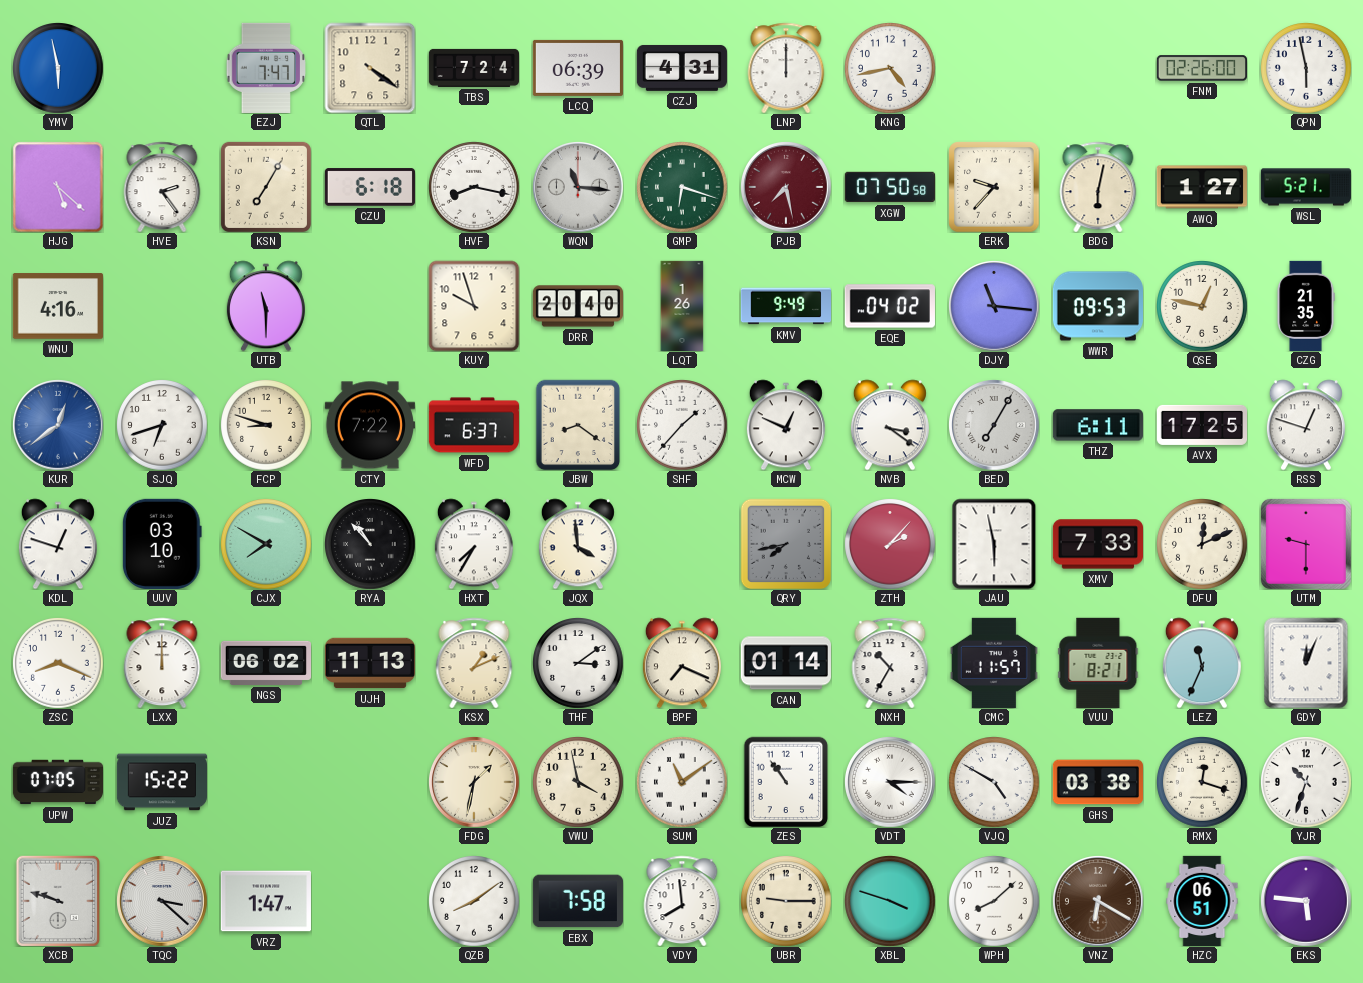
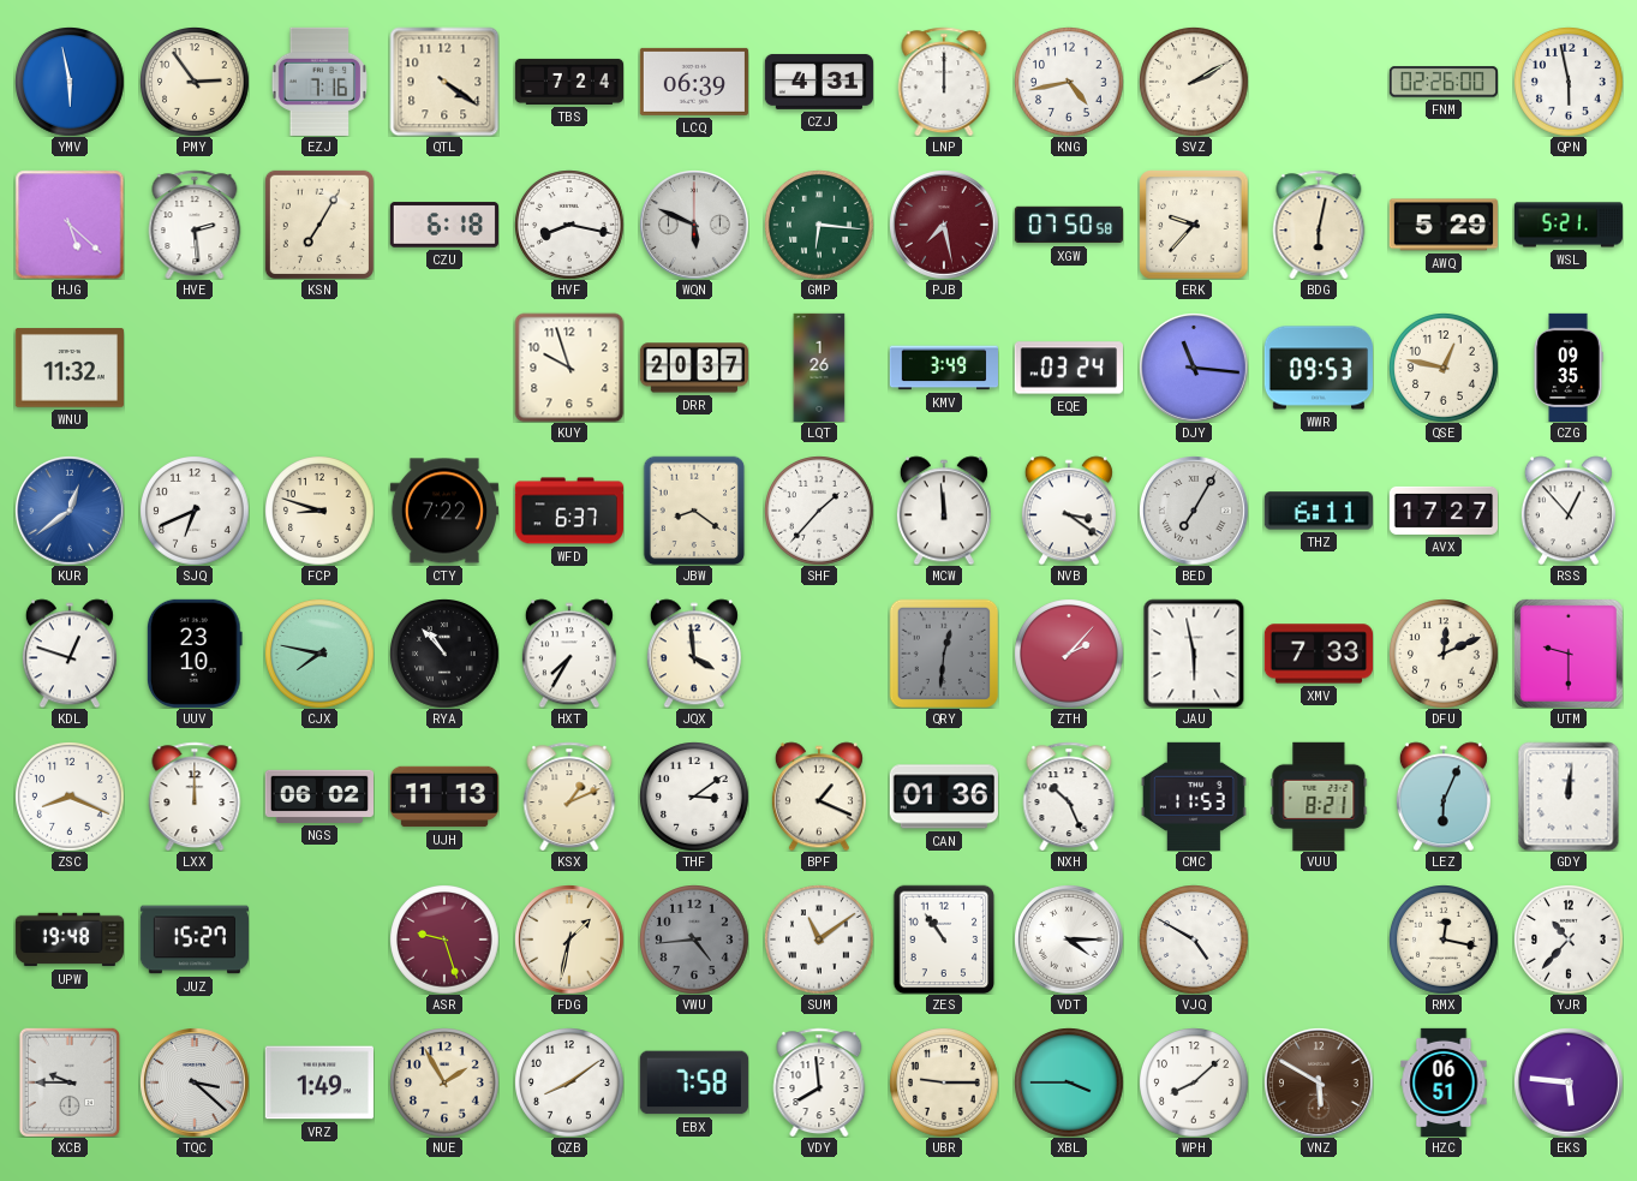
PMY: none -> 2:54 (195, 82)
EZJ: 7:47 -> 7:16 (318, 82)
SVZ: none -> 2:10 (1194, 82)
HVE: 2:24 -> 2:29 (195, 225)
WQN: 11:16 -> 5:49 (694, 225)
GMP: 6:18 -> 6:16 (819, 225)
AWQ: 1:27 -> 5:29 (1444, 225)
WNU: 4:16 -> 11:32 (70, 368)
UTB: 11:30 -> none (266, 306)
DRR: 20:40 -> 20:37 (693, 368)
KMV: 9:49 -> 3:49 (943, 368)
EQE: 04:02 -> 03:24 (1069, 368)
CZG: 21:35 -> 09:35 (1569, 366)
SJQ: 6:42 -> 6:41 (195, 511)
MCW: 12:49 -> 11:59 (944, 511)
AVX: 17:25 -> 17:27 (1442, 511)
RSS: 12:48 -> 12:53 (1569, 511)
UUV: 03:10 -> 23:10 (195, 654)
CJX: 7:50 -> 7:47 (319, 654)
QRY: 7:43 -> 12:31 (944, 654)
BPF: 7:19 -> 1:19 (819, 797)
CAN: 01:14 -> 01:36 (944, 797)
NXH: 10:35 -> 10:26 (1069, 797)
CMC: 11:57 -> 11:53 (1194, 797)
LEZ: 11:34 -> 6:04 (1444, 797)
GDY: 12:04 -> 12:01 (1569, 797)
UPW: 07:05 -> 19:48 (68, 940)
JUZ: 15:22 -> 15:27 (193, 940)
ASR: none -> 9:27 (444, 940)
VWU: 3:58 -> 4:44 (694, 940)
VWU dial: cream -> grey (694, 940)
GHS: 03:38 -> none (1097, 782)
RMX: 12:18 -> 12:17 (1444, 940)
YJR: 10:33 -> 10:37 (1569, 940)
XCB: 9:48 -> 9:45 (68, 1081)
VRZ: 1:47 -> 1:49 (319, 1082)
NUE: none -> 1:55 (444, 1082)
XBL: 3:48 -> 3:45 (1069, 1082)
VNZ: 6:20 -> 5:50 (1319, 1082)
